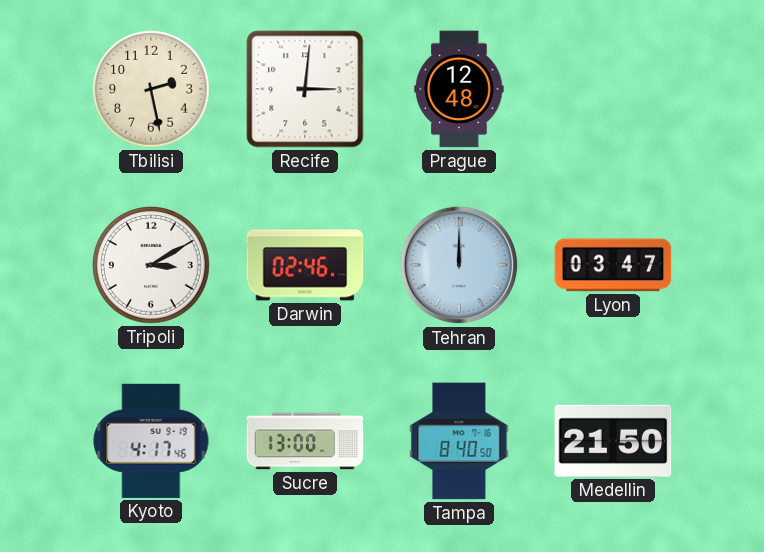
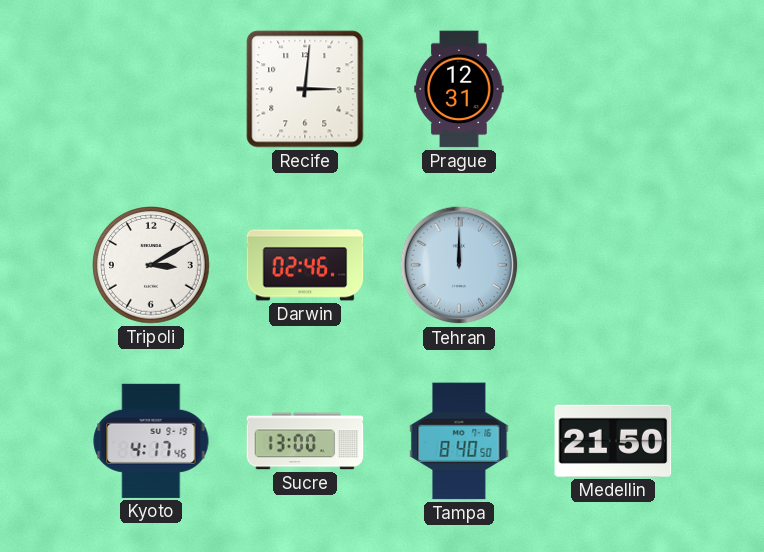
Tbilisi: 2:28 -> none (152, 90)
Prague: 12:48 -> 12:31 (459, 89)
Lyon: 03:47 -> none (613, 265)
